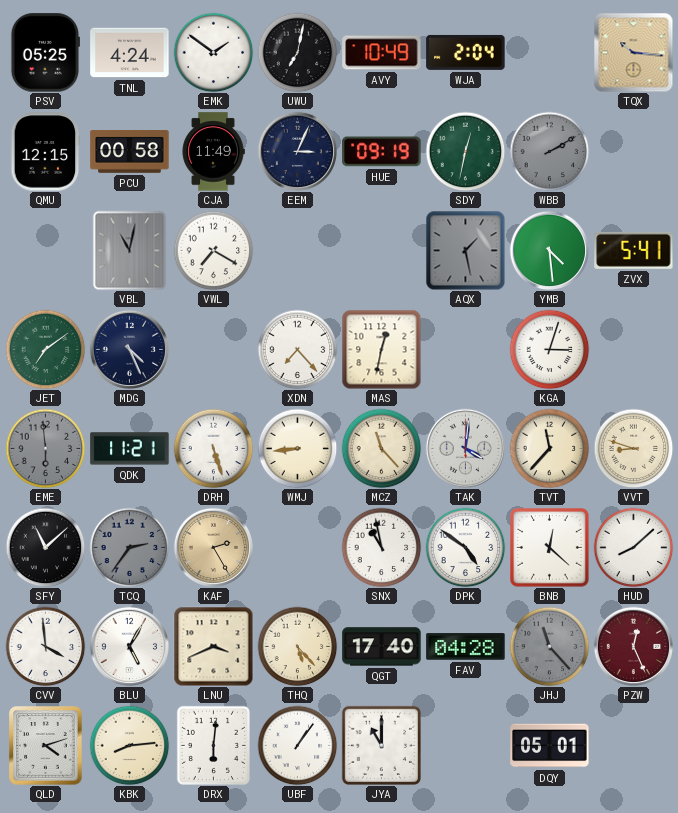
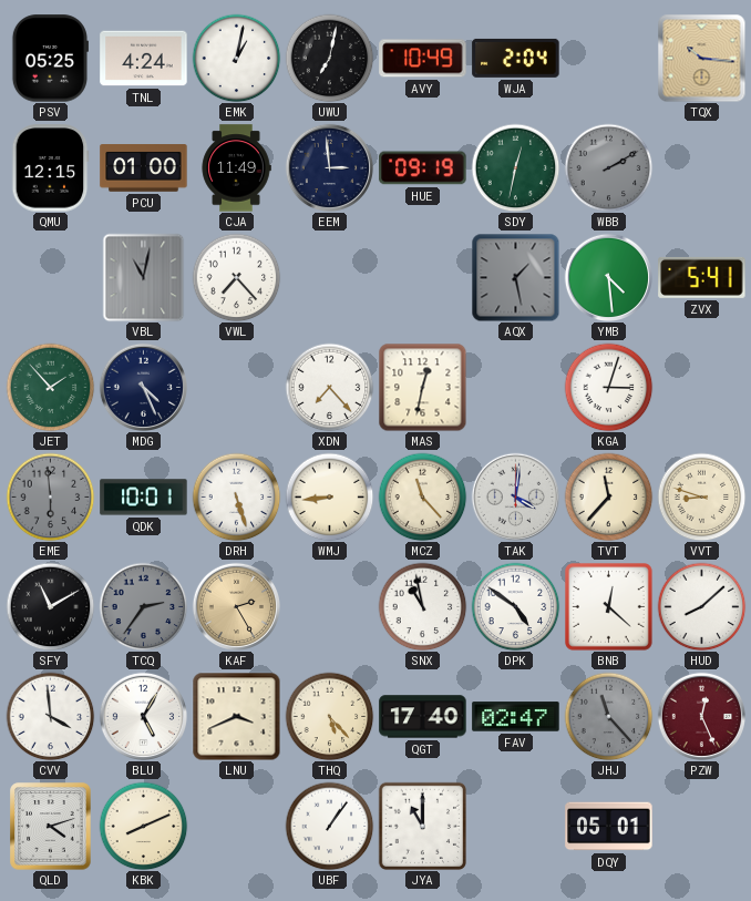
EMK: 1:51 -> 1:02 (236, 58)
PCU: 00:58 -> 01:00 (144, 168)
EEM: 3:04 -> 2:59 (329, 167)
VWL: 7:20 -> 7:23 (236, 277)
JET: 7:09 -> 1:53 (50, 387)
QDK: 11:21 -> 10:01 (144, 498)
SFY: 11:08 -> 11:10 (50, 606)
FAV: 04:28 -> 02:47 (516, 717)
KBK: 8:14 -> 8:11 (143, 826)
DRX: 6:01 -> none (213, 745)
